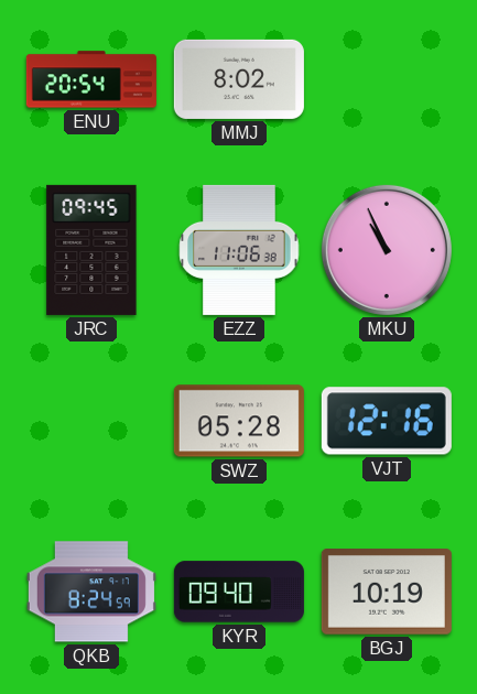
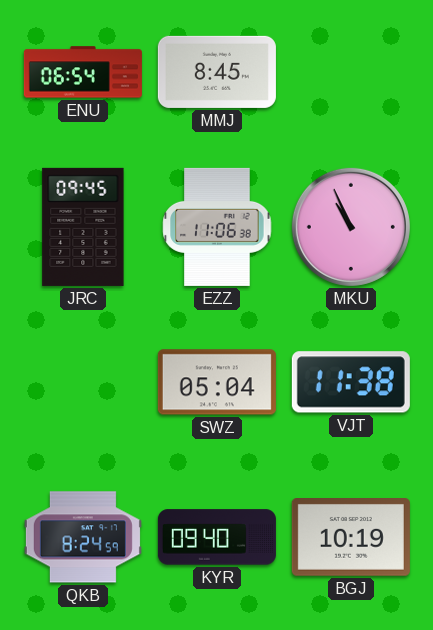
ENU: 20:54 -> 06:54 (83, 72)
MMJ: 8:02 -> 8:45 (217, 72)
SWZ: 05:28 -> 05:04 (217, 382)
VJT: 12:16 -> 11:38 (351, 382)
